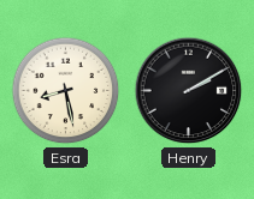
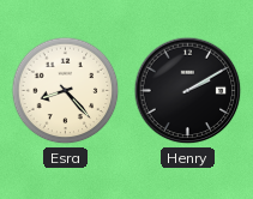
Esra: 8:28 -> 8:23 (66, 91)
